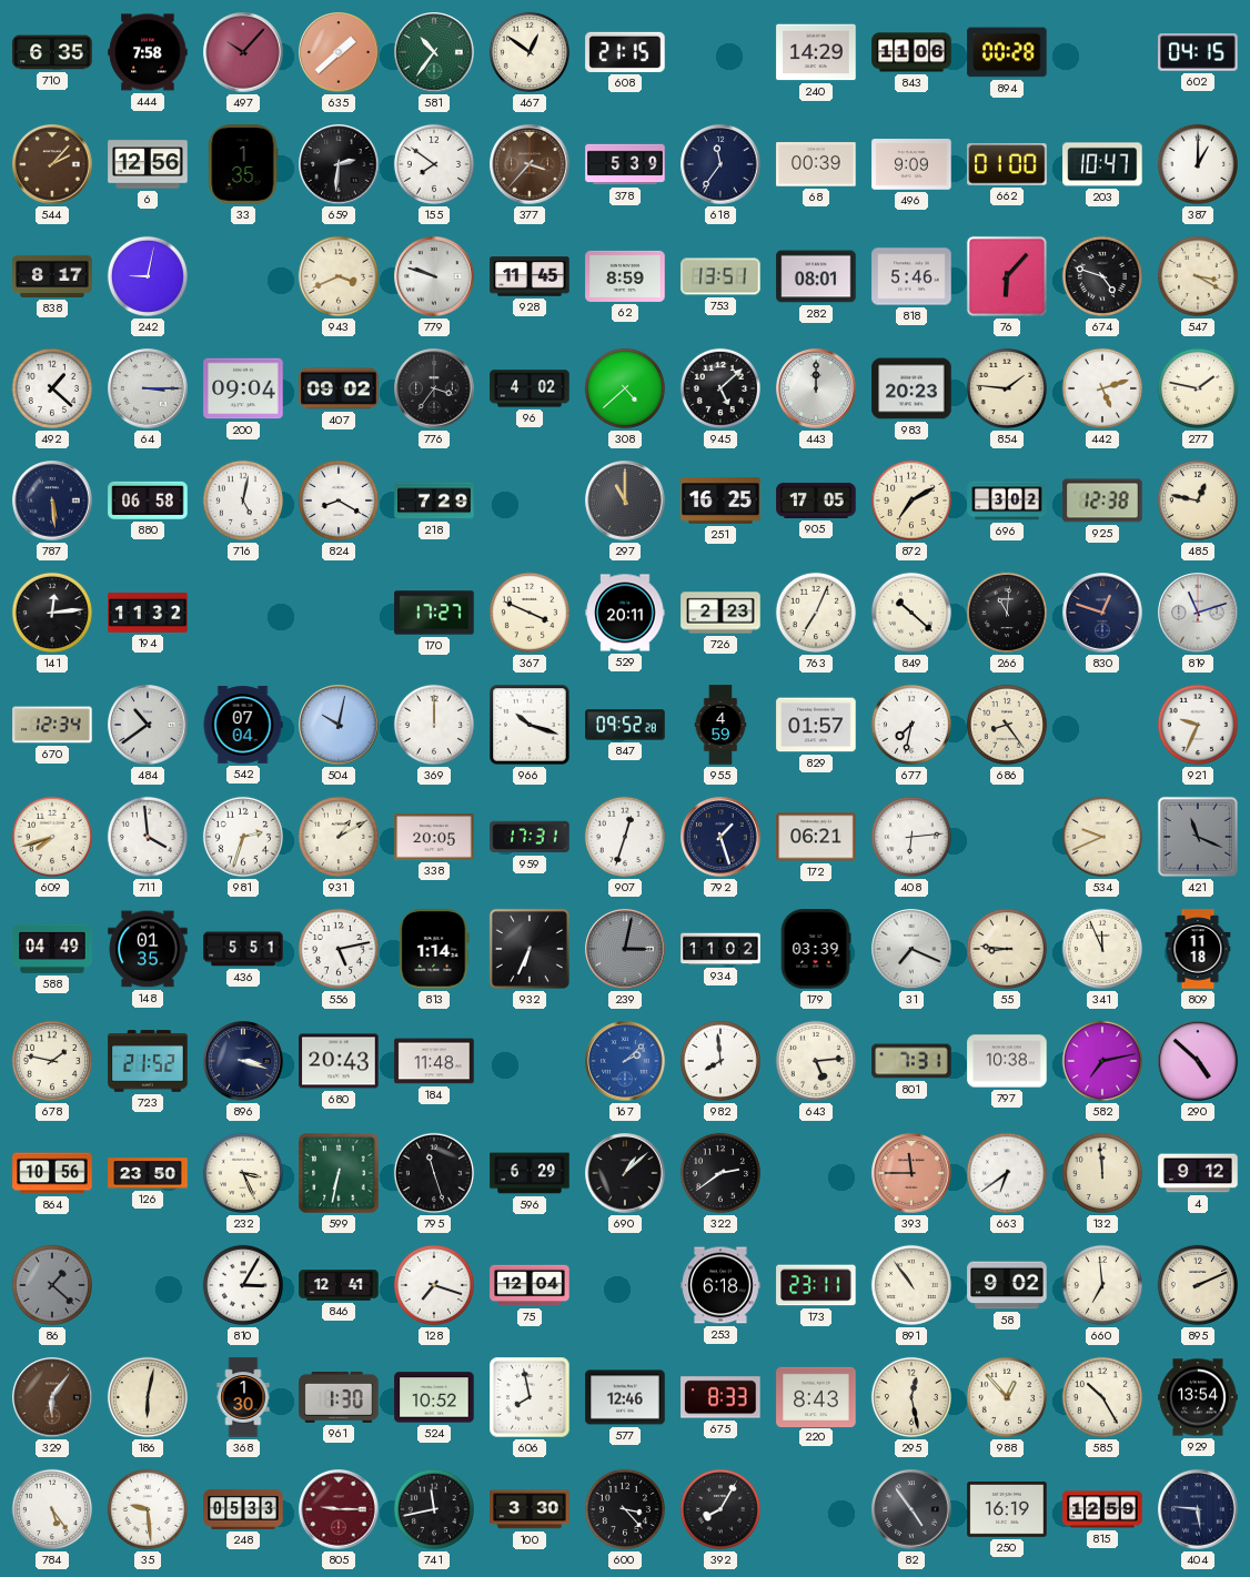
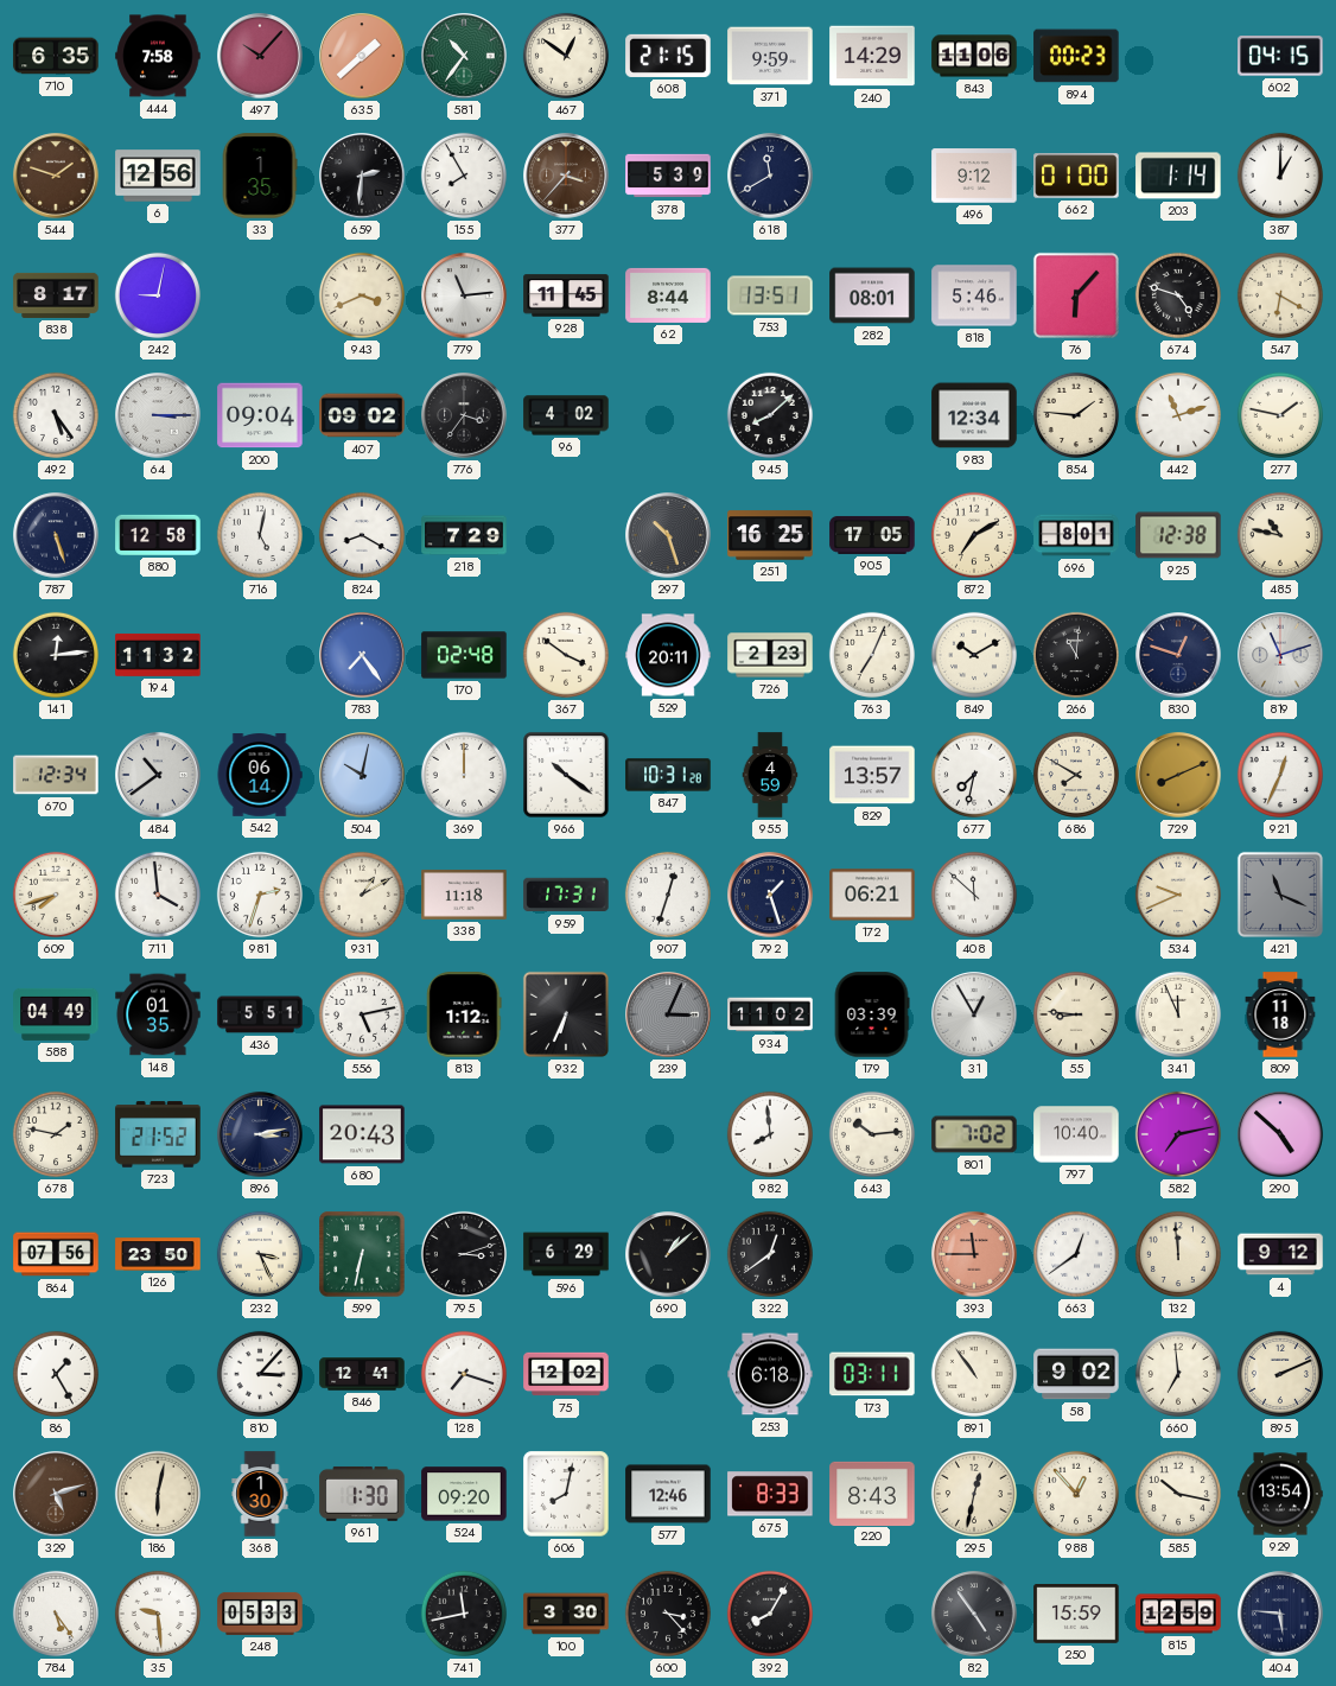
371: none -> 9:59 (770, 56)
894: 00:28 -> 00:23 (1076, 56)
544: 2:07 -> 1:48 (56, 176)
155: 7:51 -> 7:55 (464, 176)
618: 11:36 -> 11:40 (770, 176)
68: 00:39 -> none (816, 164)
496: 9:09 -> 9:12 (974, 176)
203: 10:47 -> 1:14 (1178, 176)
779: 9:48 -> 11:14 (464, 295)
62: 8:59 -> 8:44 (668, 295)
547: 3:20 -> 6:20 (1280, 295)
492: 1:22 -> 5:24 (56, 415)
308: 4:38 -> none (625, 388)
945: 5:08 -> 8:08 (770, 415)
443: 12:00 -> none (816, 388)
983: 20:23 -> 12:34 (974, 415)
442: 5:12 -> 11:12 (1178, 415)
787: 5:29 -> 5:27 (56, 535)
880: 06:58 -> 12:58 (158, 535)
297: 11:00 -> 10:27 (668, 535)
696: 3:02 -> 8:01 (1076, 535)
485: 12:47 -> 10:47 (1280, 535)
783: none -> 7:24 (362, 655)
170: 17:27 -> 02:48 (464, 655)
367: 3:49 -> 3:51 (566, 655)
849: 10:22 -> 10:10 (974, 655)
542: 07:04 -> 06:14 (260, 775)
966: 10:18 -> 10:21 (566, 775)
847: 09:52 -> 10:31 (668, 775)
829: 01:57 -> 13:57 (872, 775)
686: 8:24 -> 7:50 (1076, 775)
729: none -> 8:11 (1178, 775)
921: 9:34 -> 12:34 (1280, 775)
338: 20:05 -> 11:18 (464, 895)
408: 6:14 -> 11:52 (974, 895)
813: 1:14 -> 1:12 (464, 1014)
239: 3:02 -> 3:04 (668, 1014)
31: 7:19 -> 12:55 (974, 1014)
896: 3:18 -> 3:13 (260, 1134)
184: 11:48 -> none (434, 1061)
167: 2:08 -> none (625, 1061)
643: 5:14 -> 10:14 (872, 1134)
801: 7:31 -> 7:02 (974, 1134)
797: 10:38 -> 10:40 (1076, 1134)
864: 10:56 -> 07:56 (56, 1254)
795: 11:27 -> 3:12 (464, 1254)
322: 2:39 -> 12:39 (770, 1254)
663: 6:39 -> 12:39 (1076, 1254)
86: 1:22 -> 1:25 (56, 1374)
86 dial: grey -> white (56, 1374)
810: 3:05 -> 3:07 (260, 1374)
75: 12:04 -> 12:02 (566, 1374)
173: 23:11 -> 03:11 (872, 1374)
329: 6:06 -> 5:12 (56, 1494)
524: 10:52 -> 09:20 (464, 1494)
606: 7:58 -> 8:02 (566, 1494)
295: 12:28 -> 12:32 (974, 1494)
585: 10:25 -> 10:17 (1178, 1494)
805: 9:15 -> none (339, 1509)
250: 16:19 -> 15:59 (1076, 1615)
